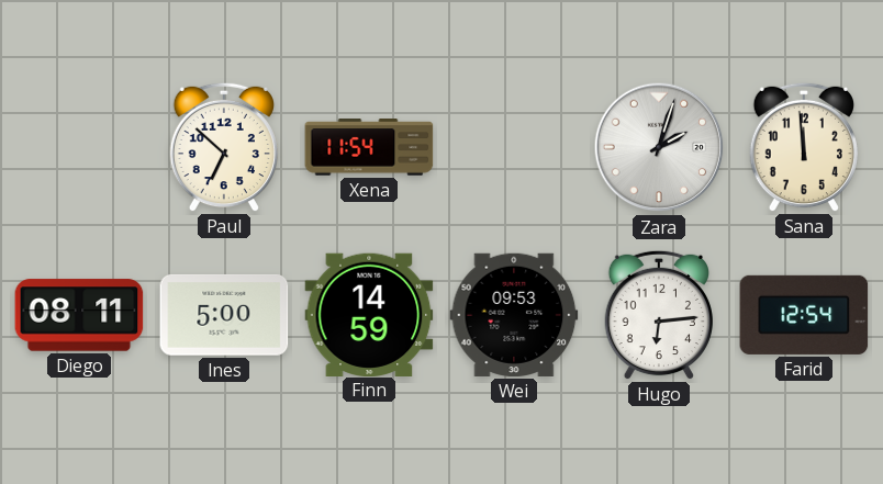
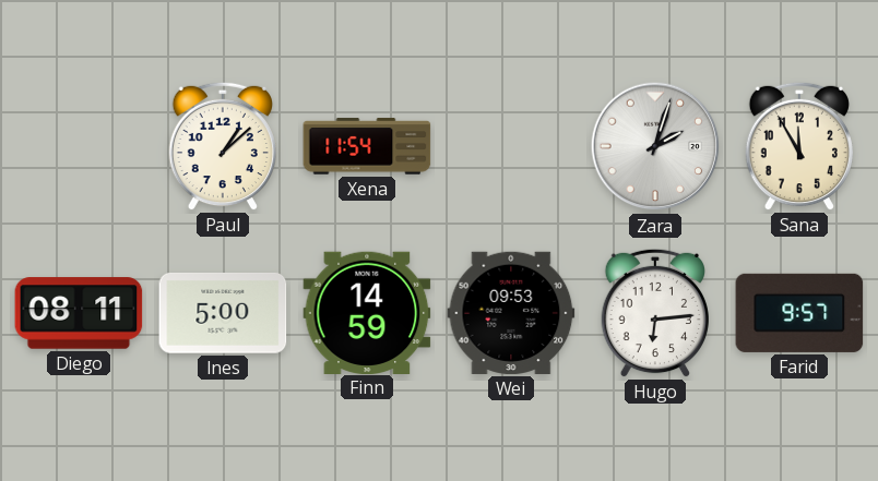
Paul: 6:52 -> 1:08 (222, 146)
Sana: 11:59 -> 11:55 (798, 146)
Farid: 12:54 -> 9:57 (799, 313)
